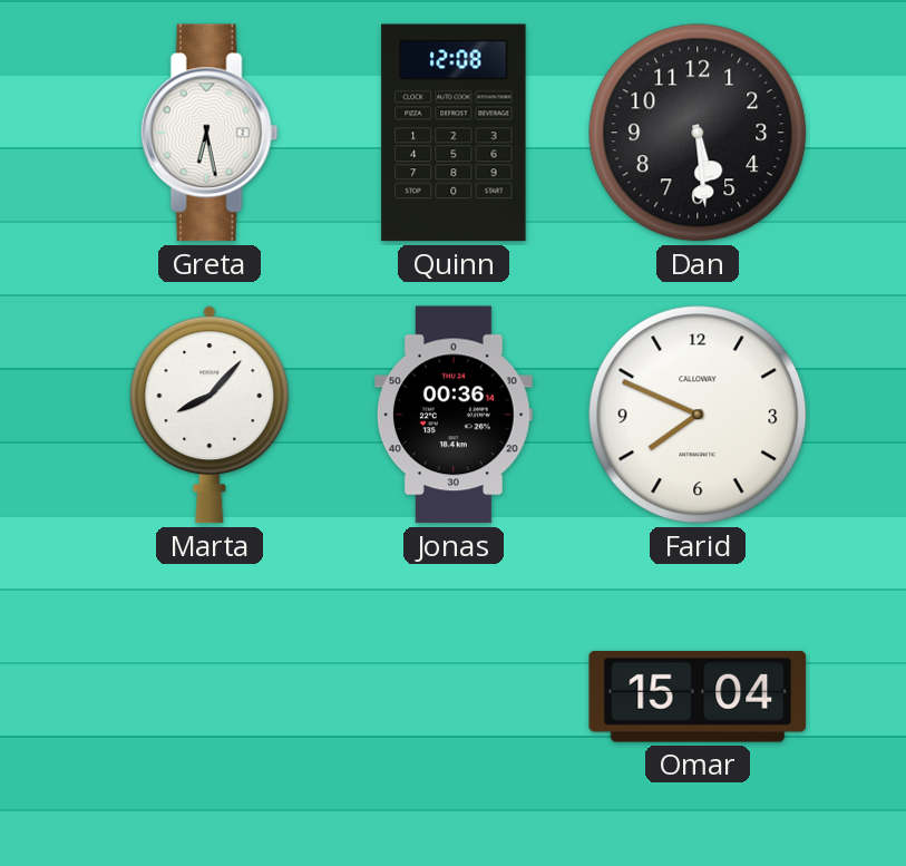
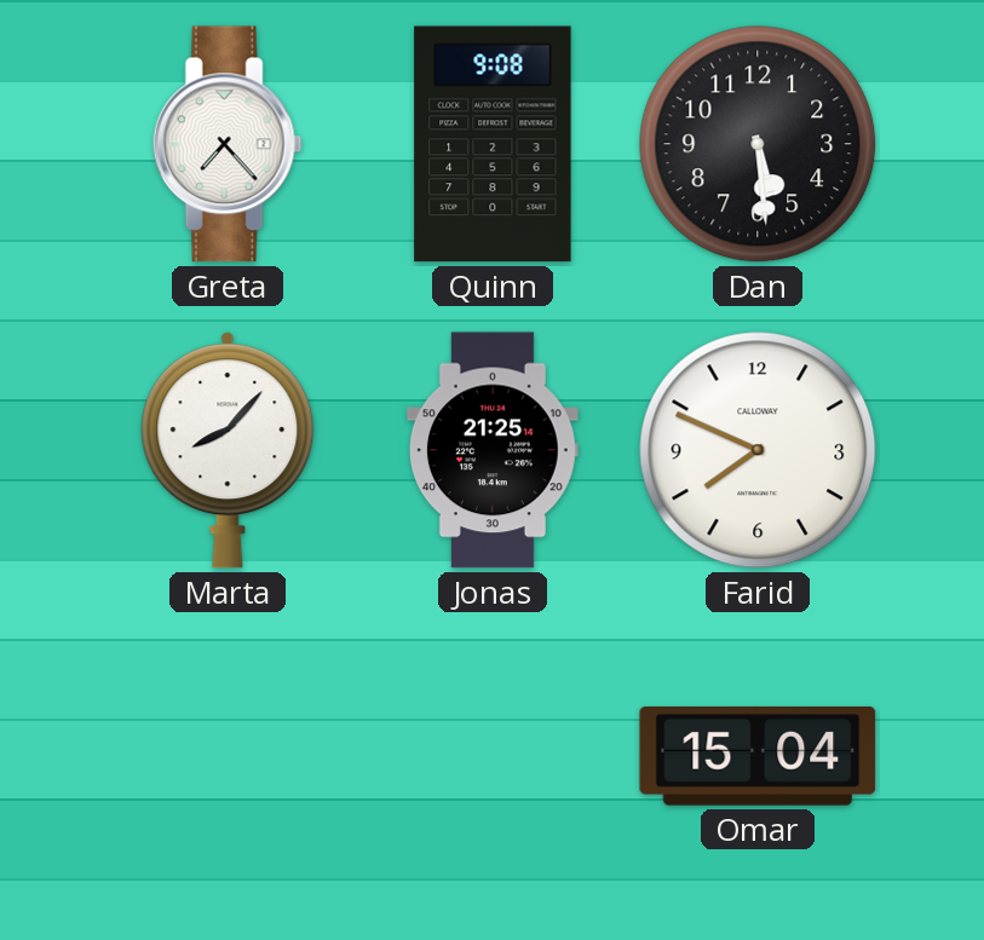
Greta: 6:28 -> 7:23 (228, 144)
Quinn: 12:08 -> 9:08 (493, 144)
Jonas: 00:36 -> 21:25 (493, 450)
